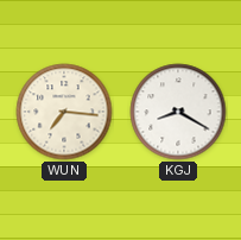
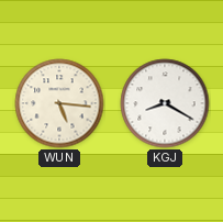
WUN: 7:16 -> 5:16 (59, 103)
